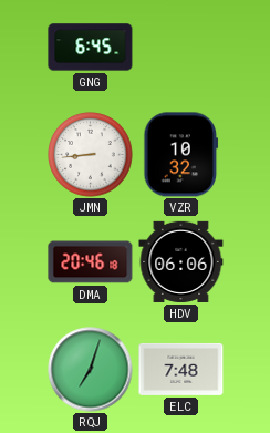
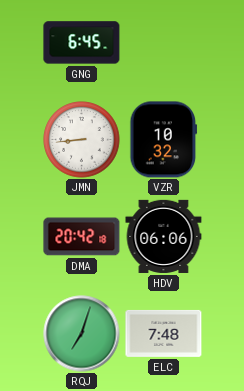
DMA: 20:46 -> 20:42 (82, 237)
